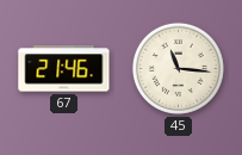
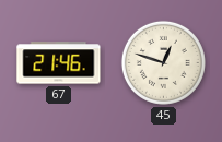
45: 11:16 -> 12:48 (163, 62)
